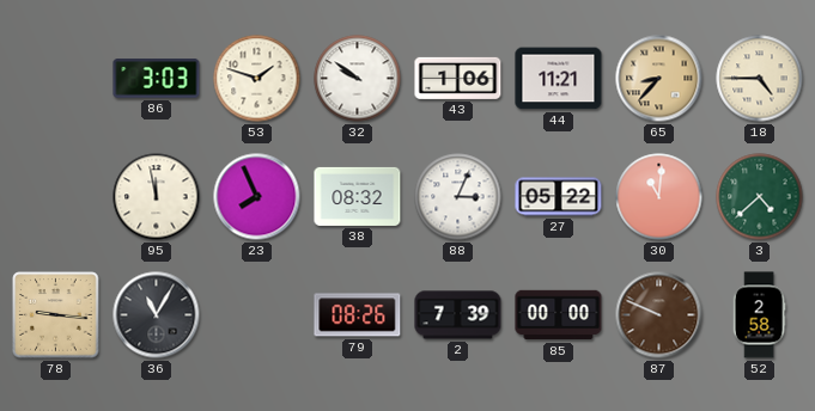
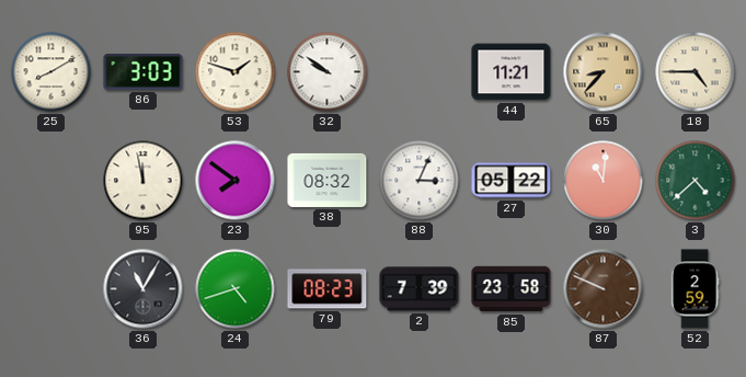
25: none -> 8:10 (51, 72)
43: 1:06 -> none (458, 78)
23: 7:56 -> 7:51 (236, 181)
78: 9:16 -> none (56, 315)
24: none -> 4:42 (236, 289)
79: 08:26 -> 08:23 (328, 289)
85: 00:00 -> 23:58 (512, 289)
52: 2:58 -> 2:59 (695, 289)
